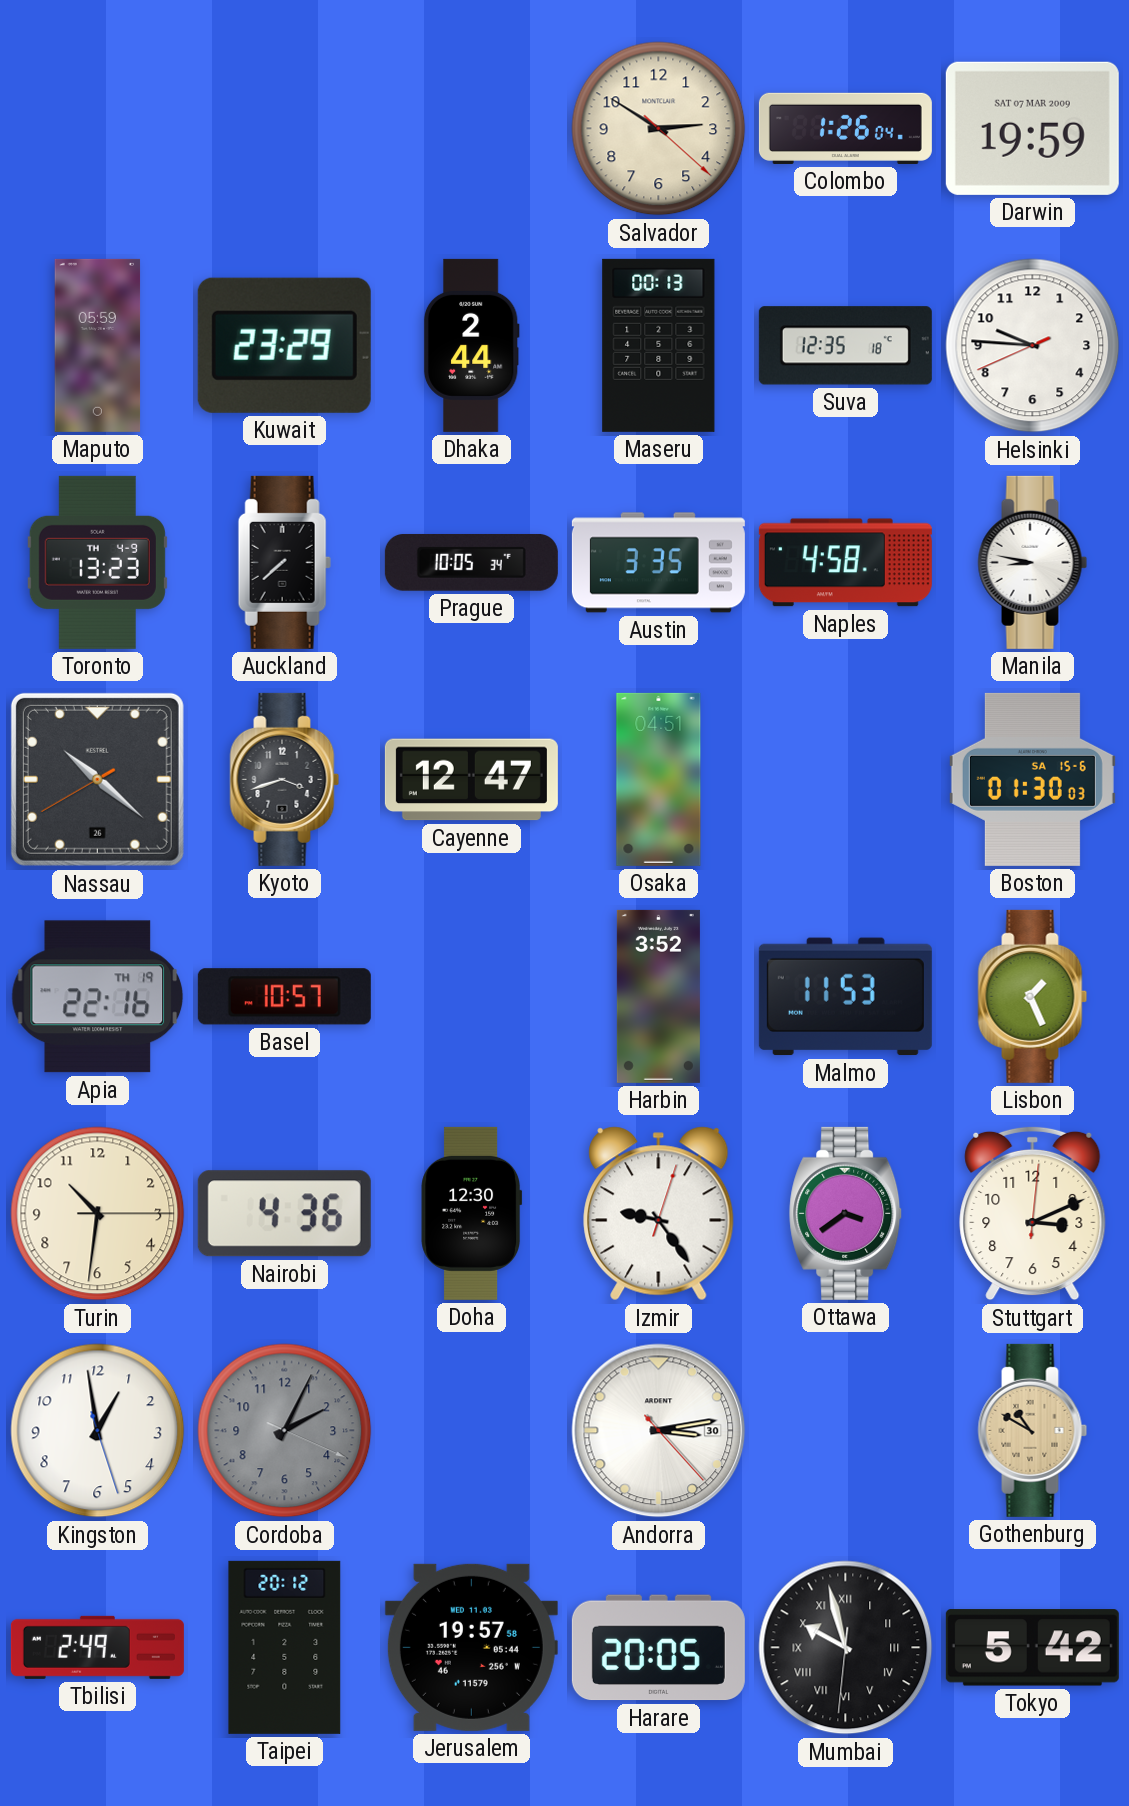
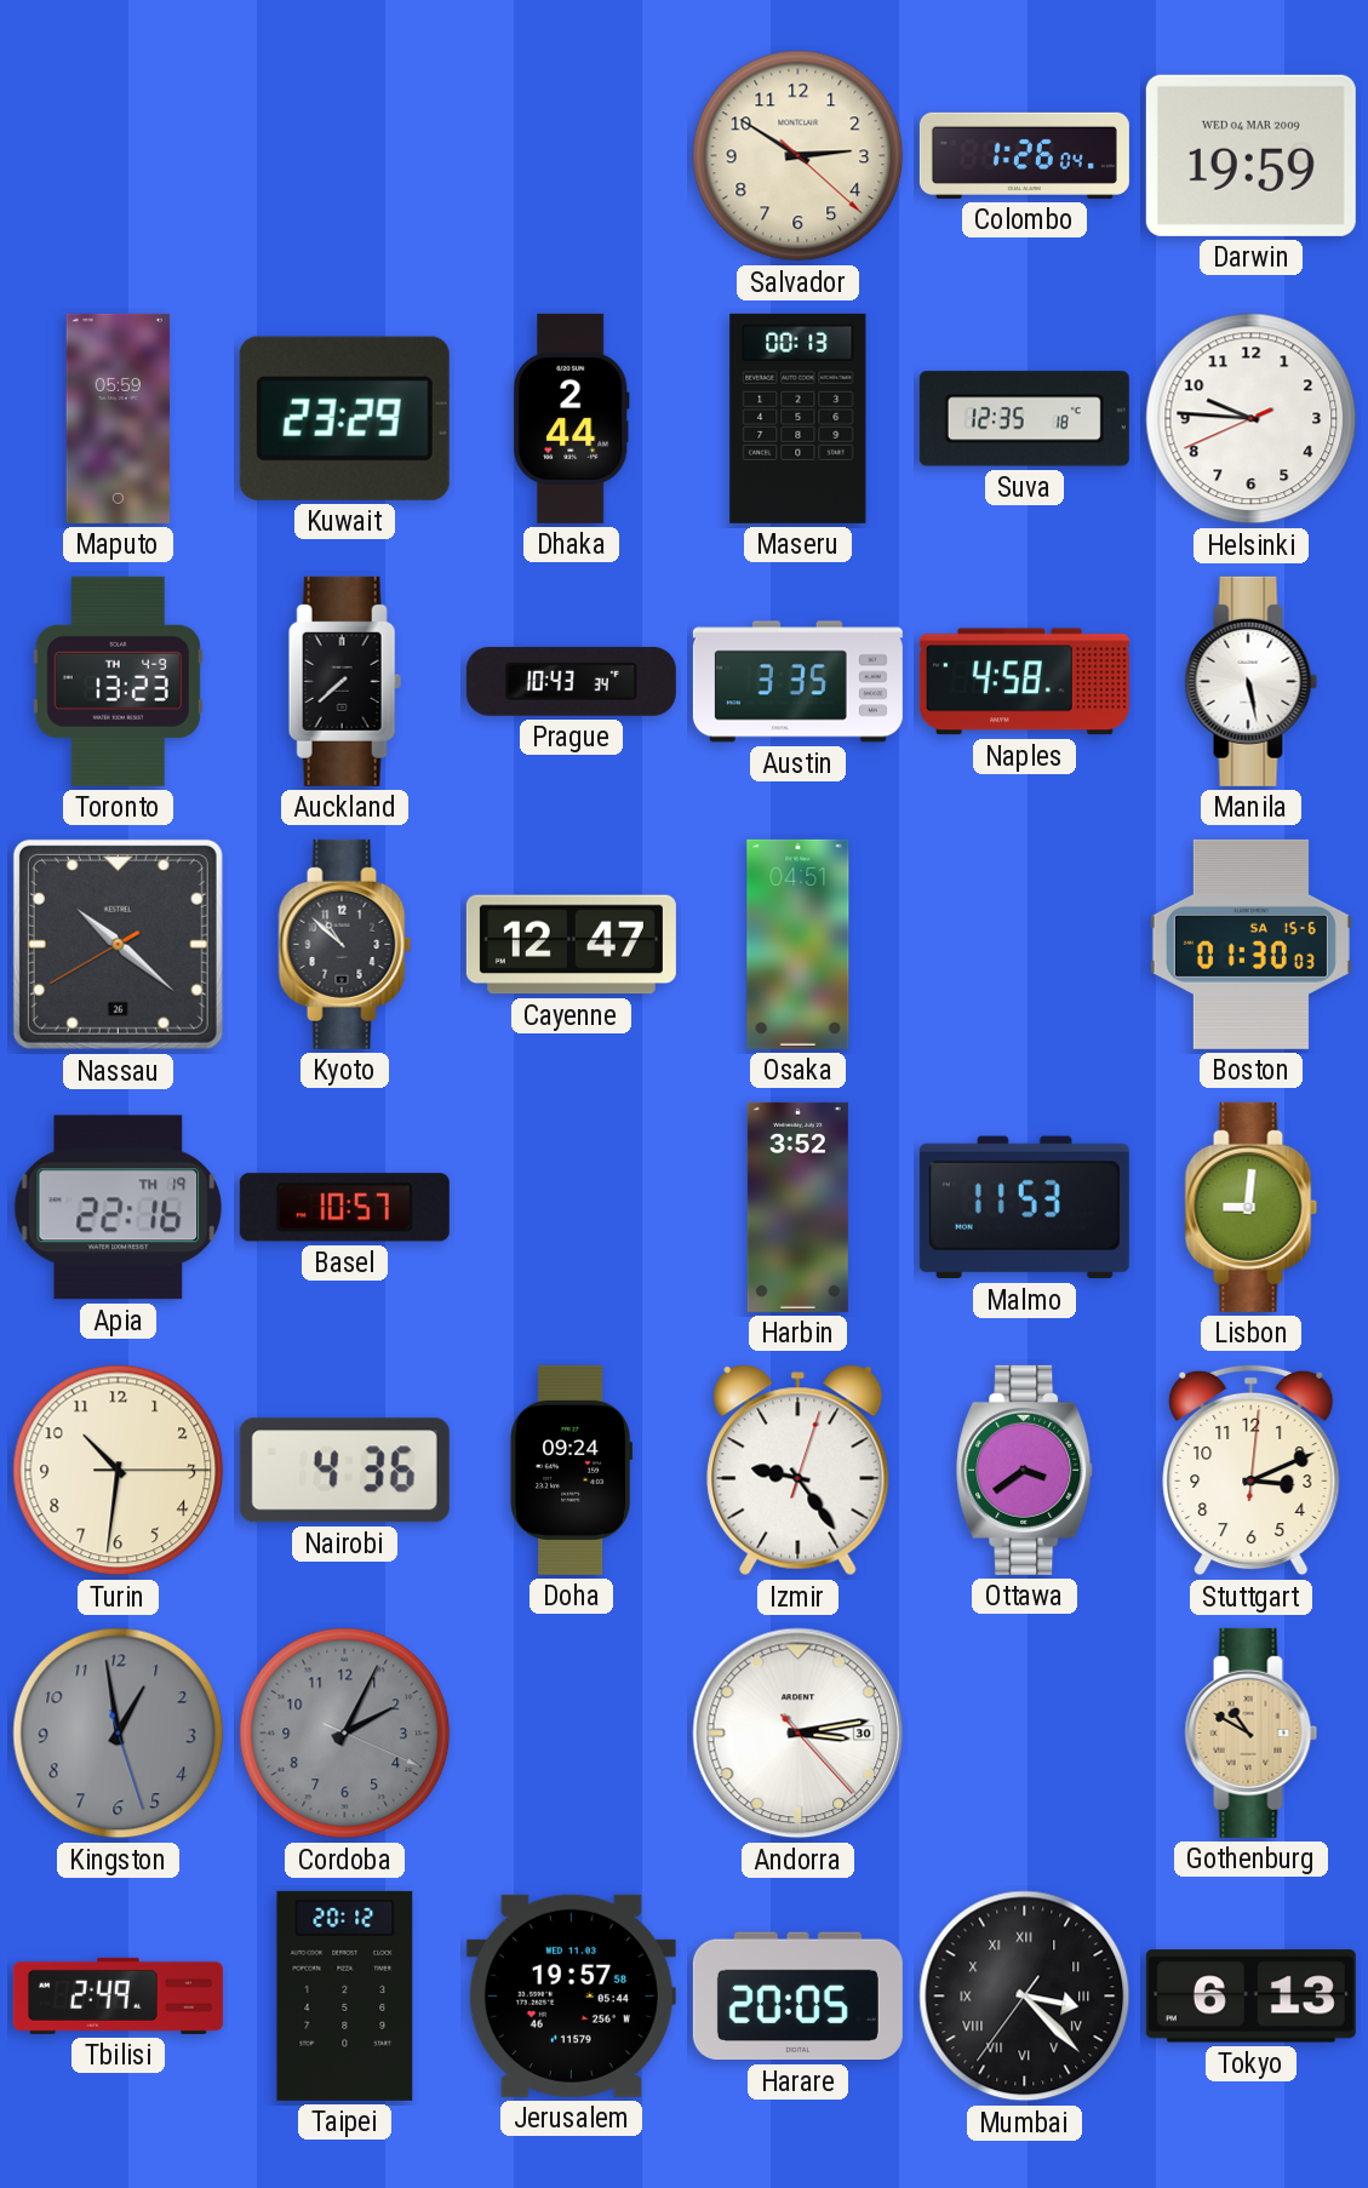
Darwin date: SAT 07 MAR 2009 -> WED 04 MAR 2009 (1250, 155)
Prague: 10:05 -> 10:43 (571, 681)
Manila: 8:47 -> 5:28 (1252, 681)
Kyoto: 3:42 -> 10:52 (345, 944)
Lisbon: 1:26 -> 9:01 (1252, 1207)
Doha: 12:30 -> 09:24 (572, 1470)
Kingston dial: white -> grey (119, 1734)
Mumbai: 9:57 -> 3:22 (1025, 1997)
Tokyo: 5:42 -> 6:13 (1250, 1997)
